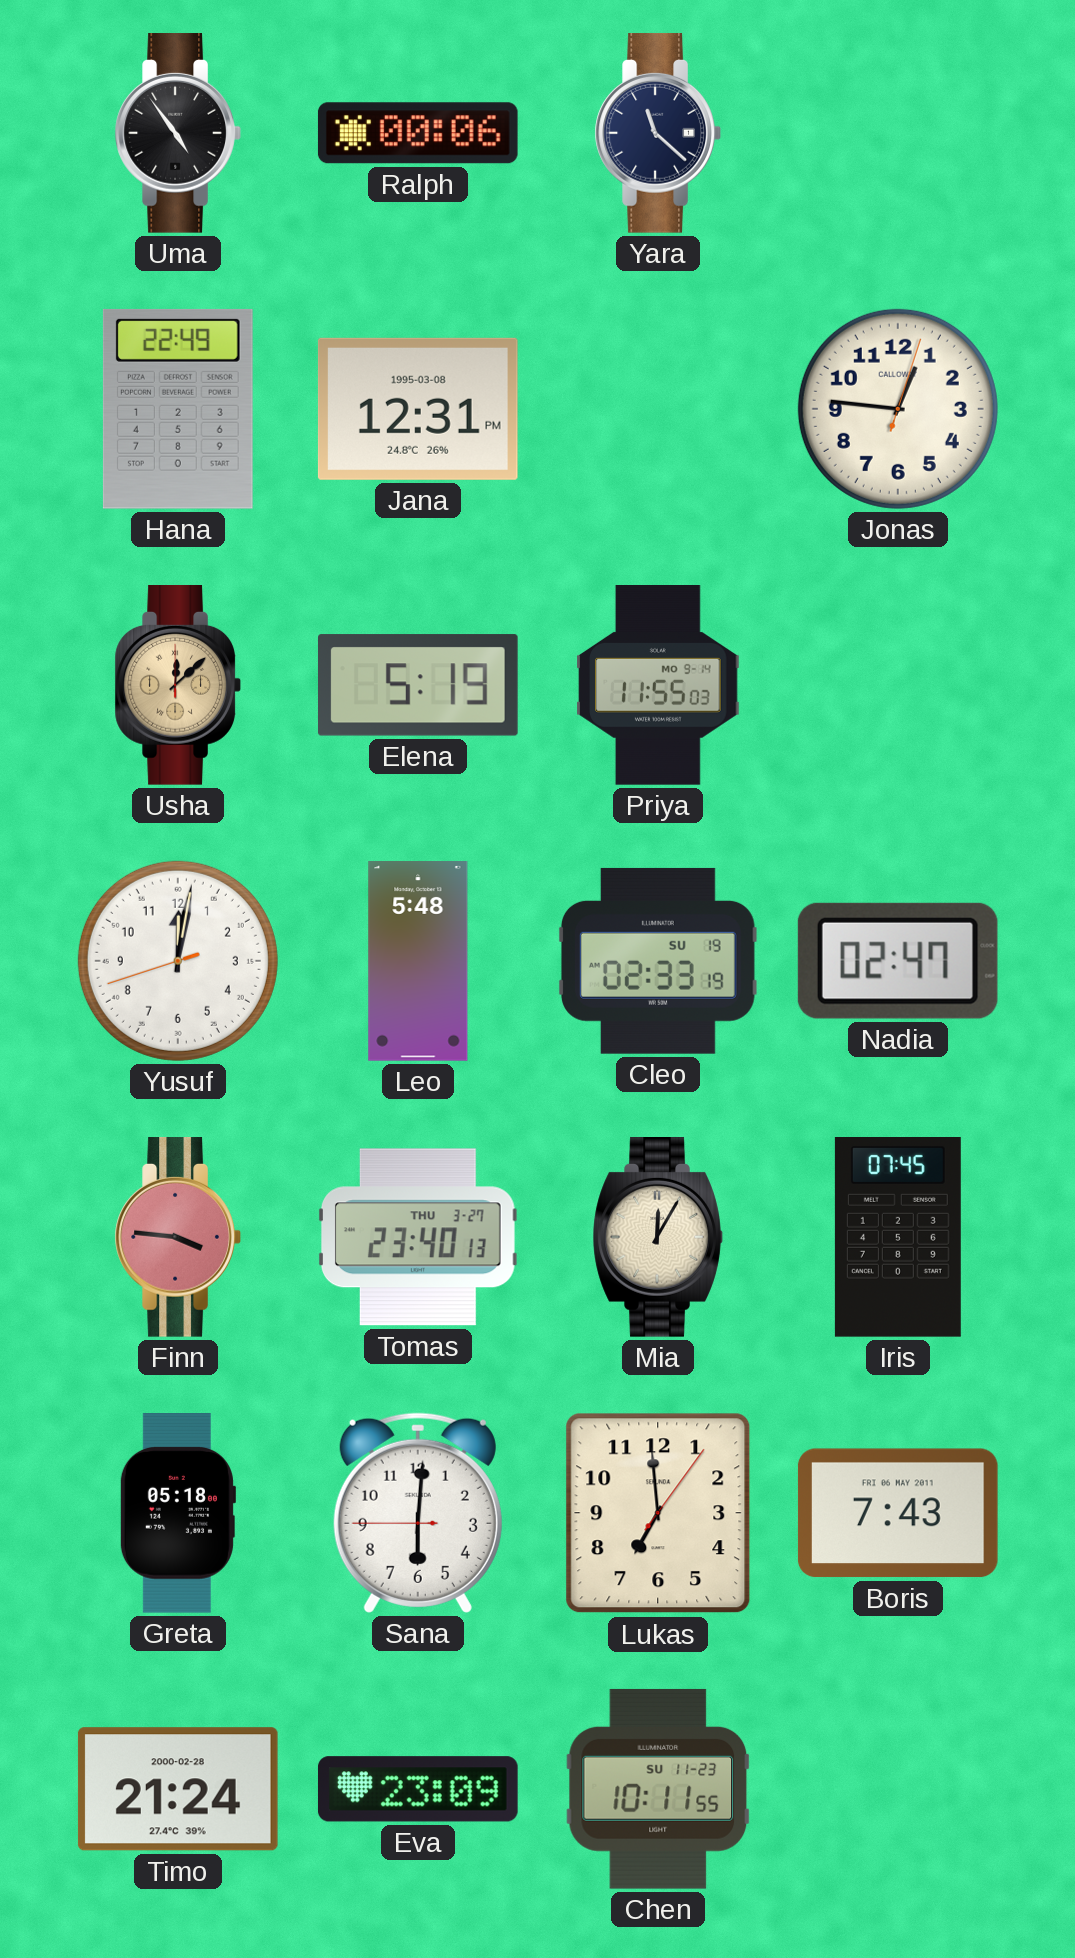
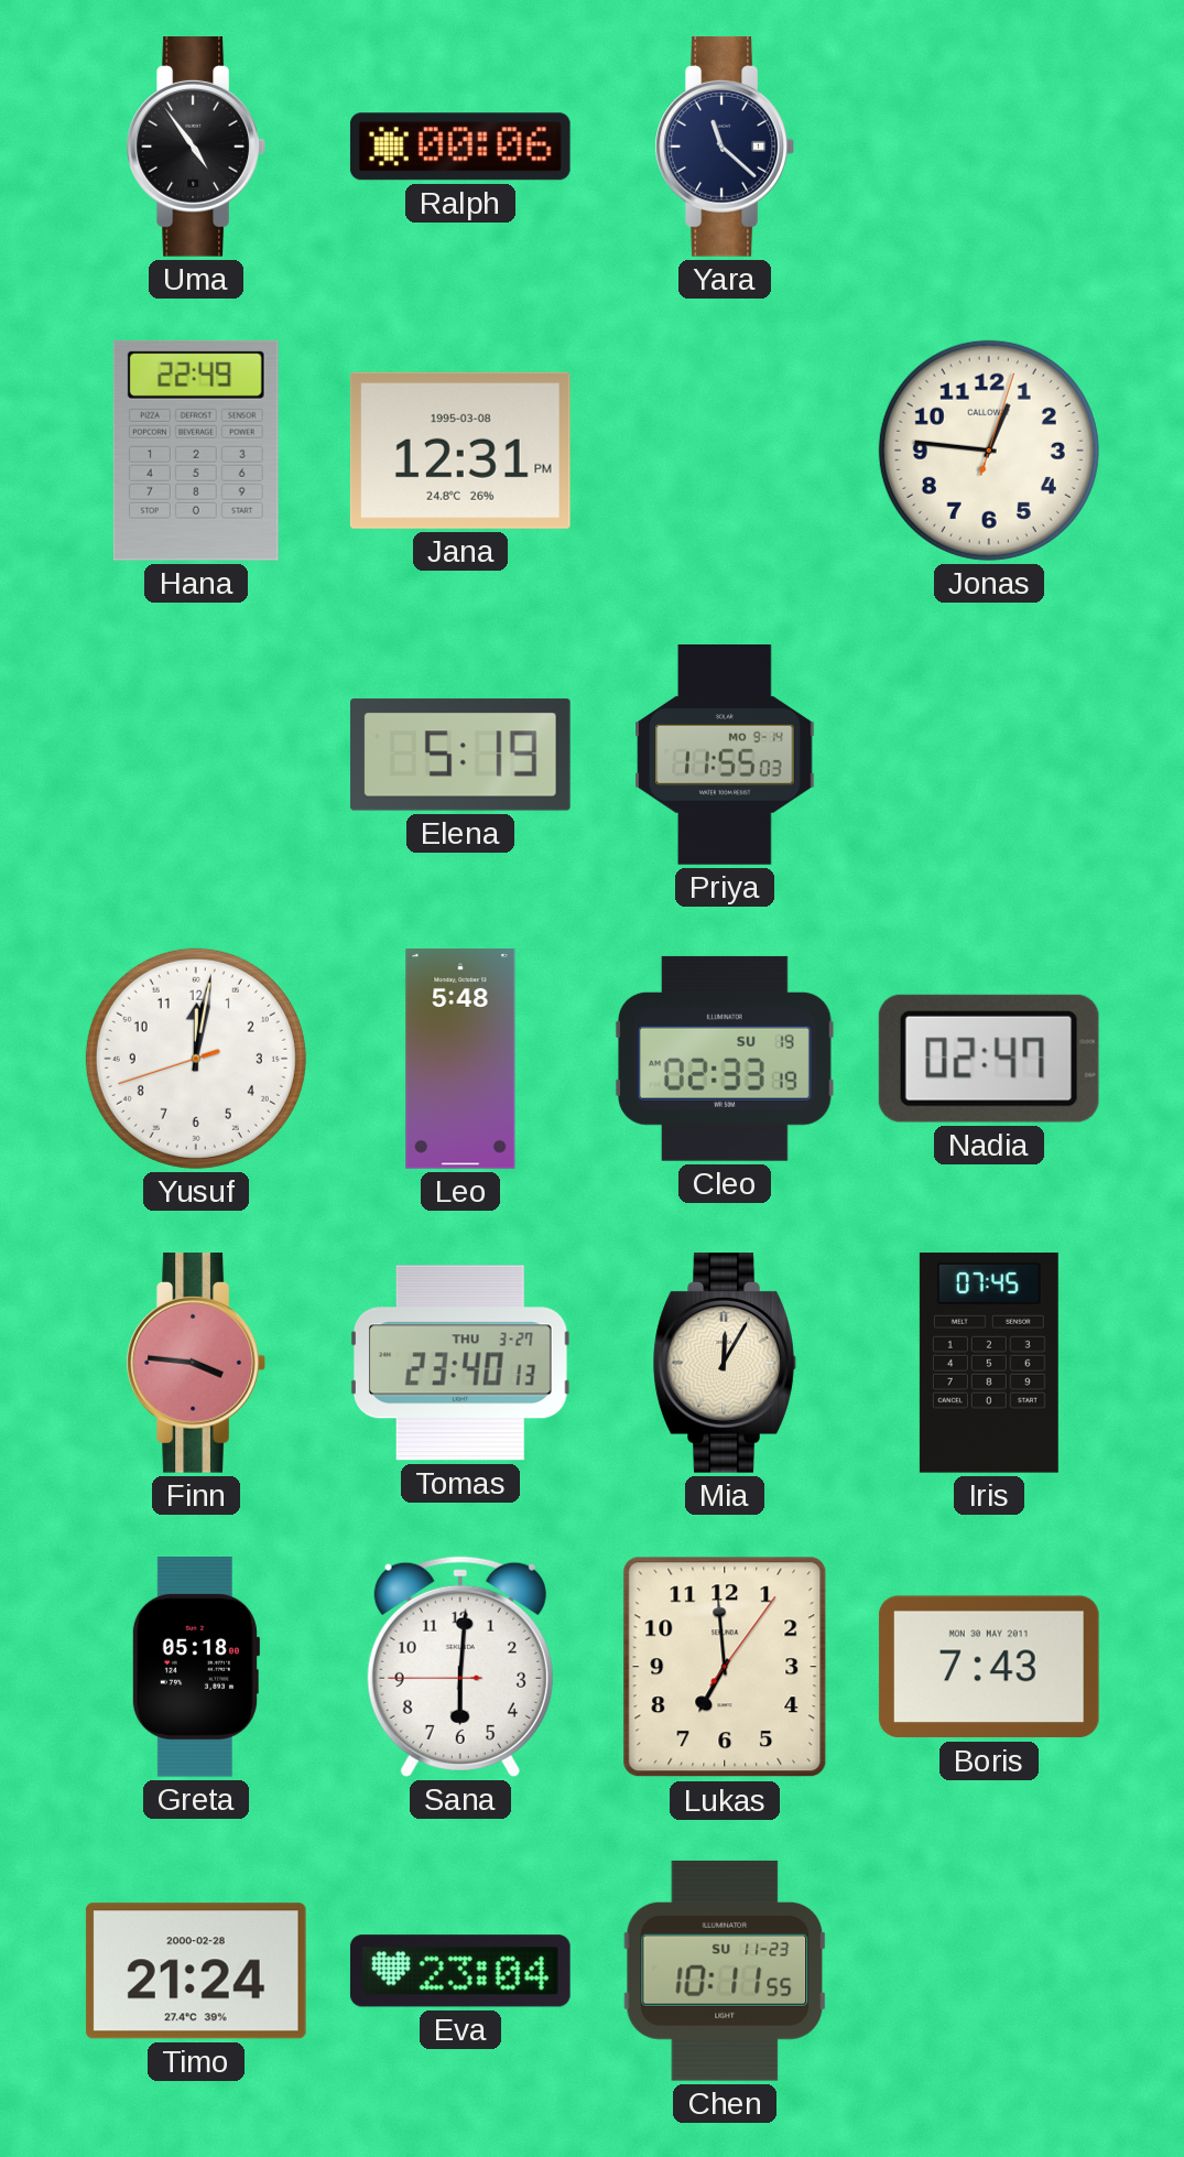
Usha: 12:08 -> none (178, 686)
Boris date: FRI 06 MAY 2011 -> MON 30 MAY 2011 (989, 1667)
Eva: 23:09 -> 23:04 (460, 1971)
